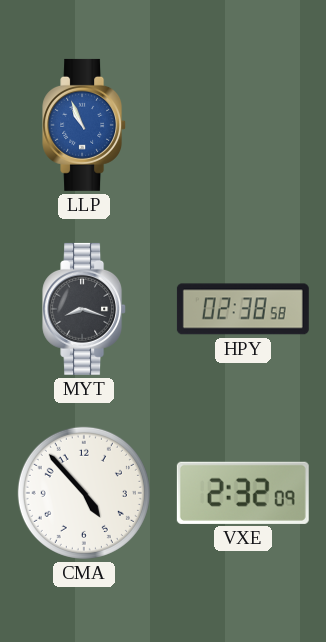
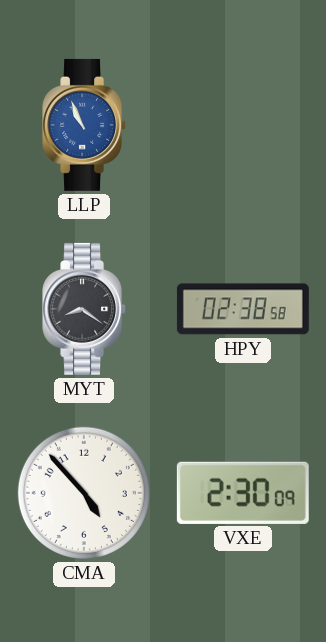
MYT: 8:18 -> 8:21 (85, 309)
VXE: 2:32 -> 2:30 (243, 493)
